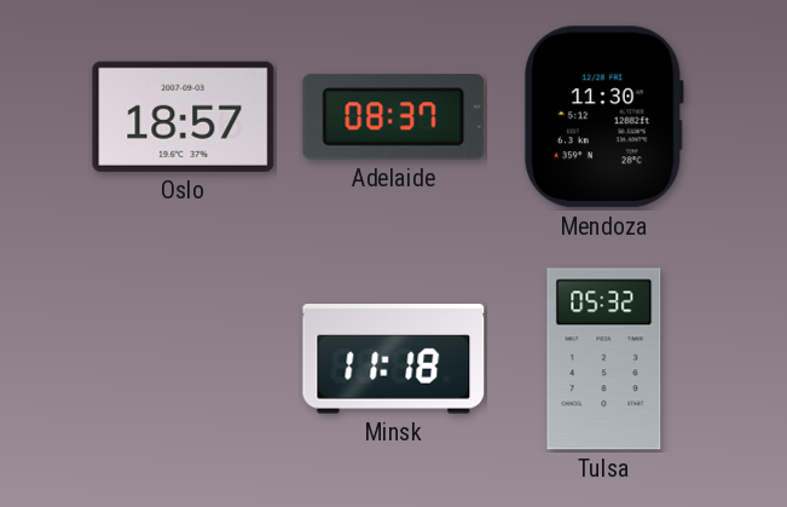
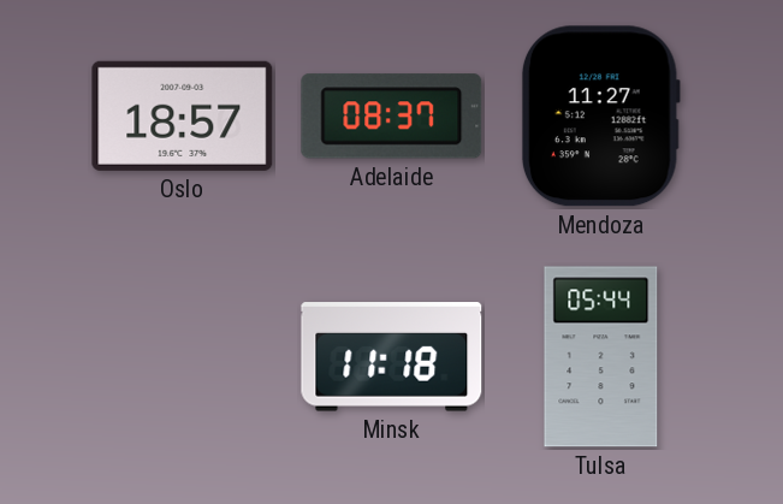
Mendoza: 11:30 -> 11:27 (600, 117)
Tulsa: 05:32 -> 05:44 (601, 357)
